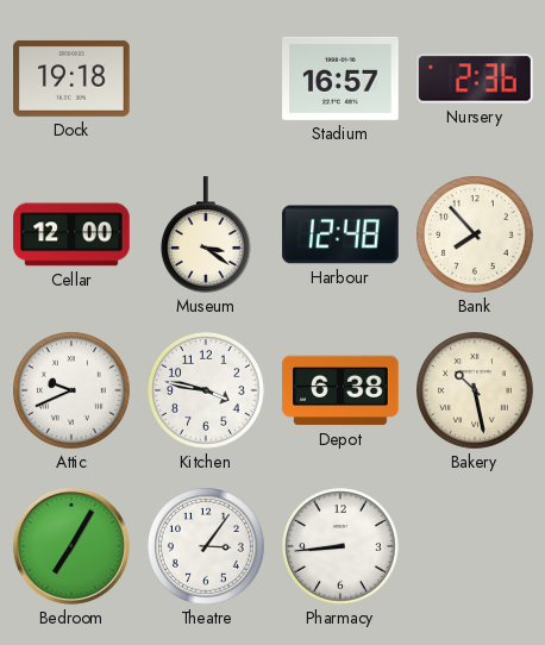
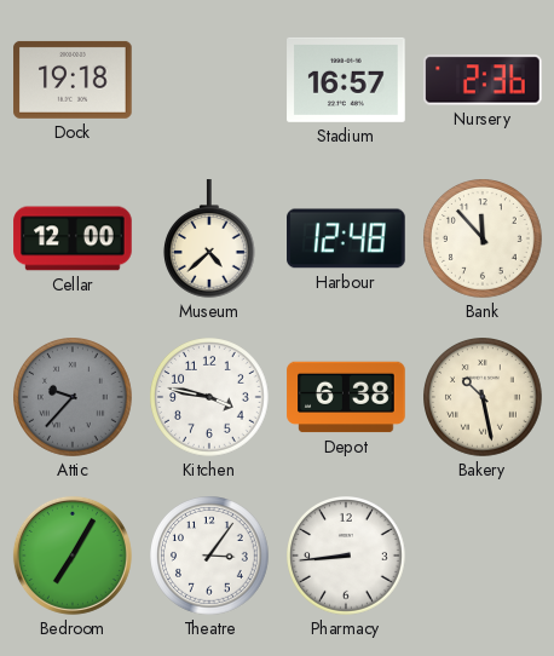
Museum: 3:21 -> 4:38 (209, 238)
Bank: 7:53 -> 11:53 (484, 240)
Attic: 9:41 -> 9:37 (74, 398)
Attic dial: white -> grey (74, 398)
